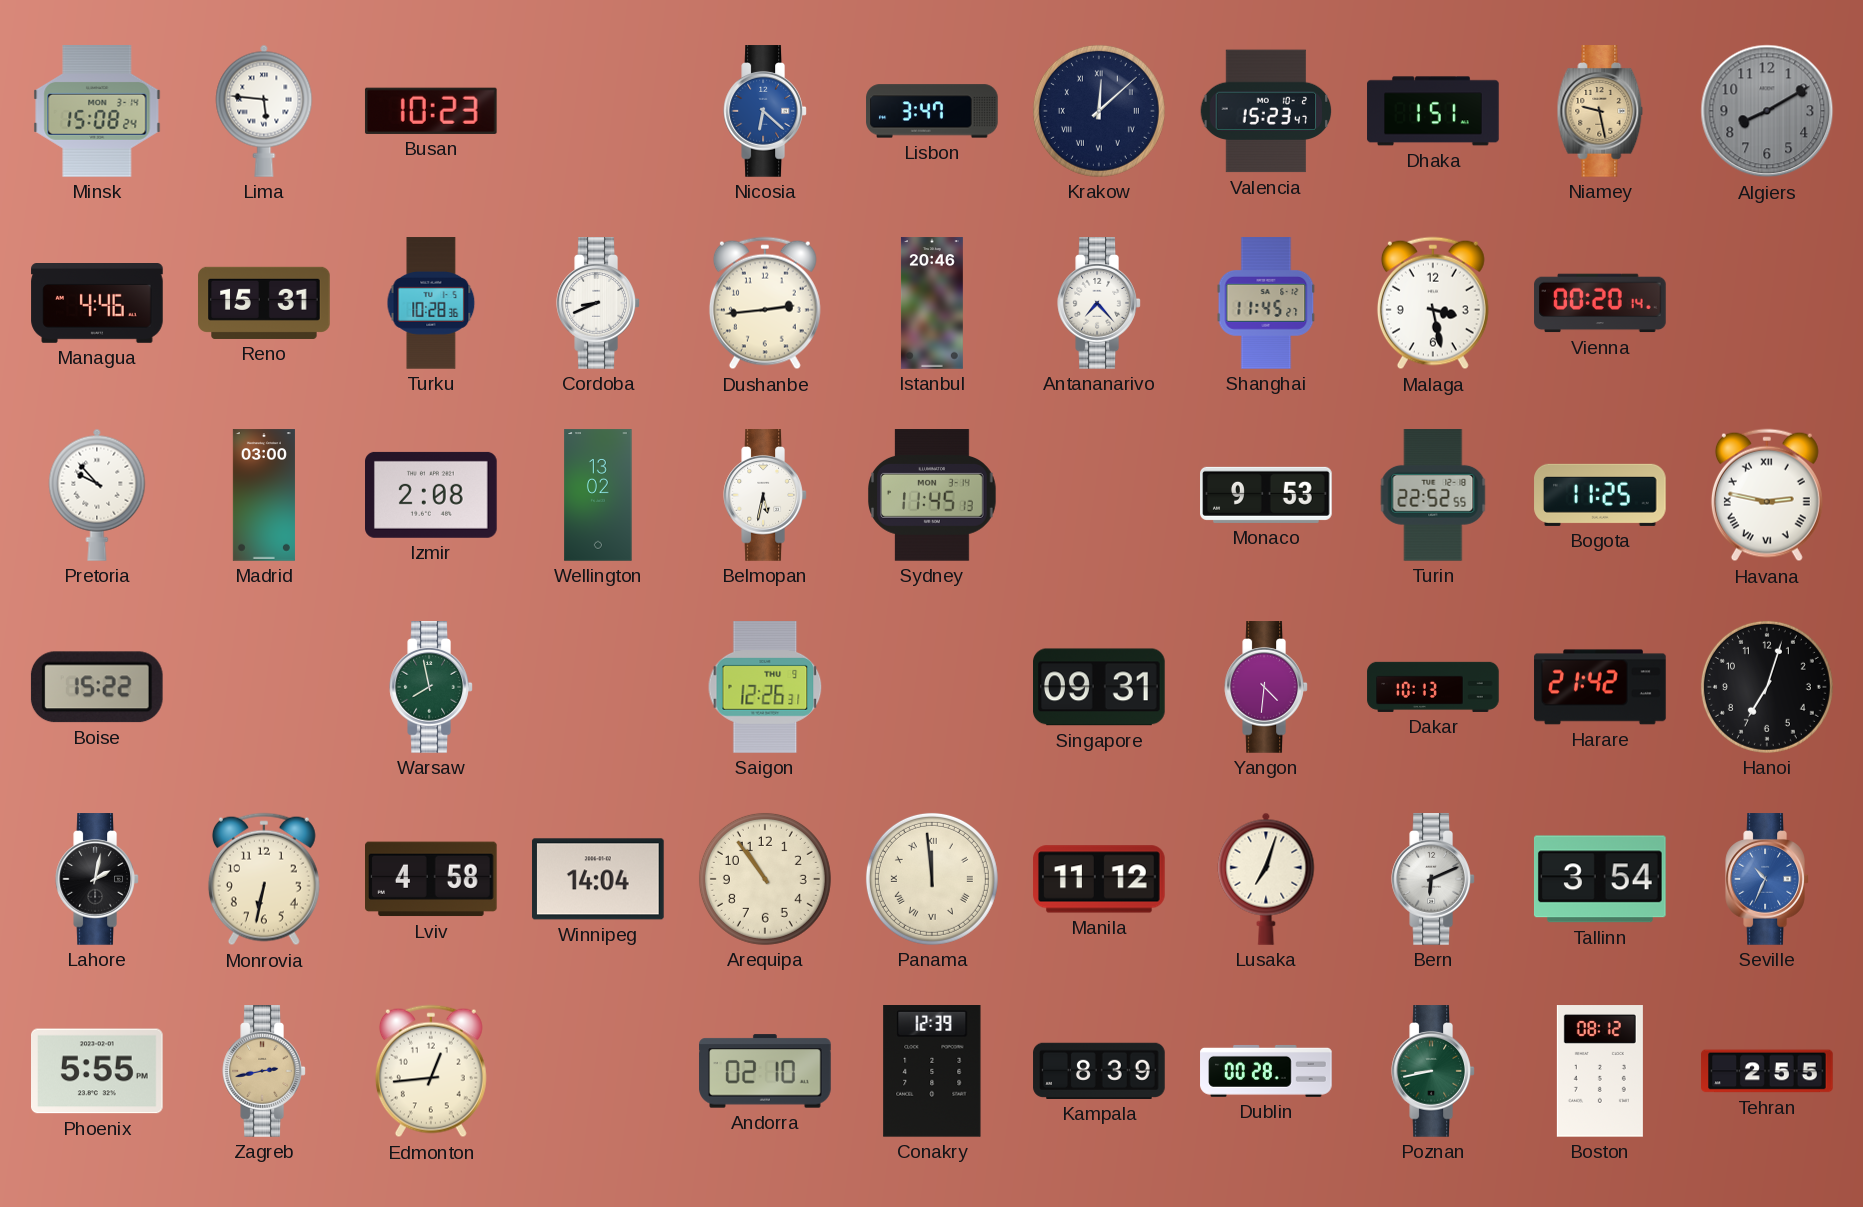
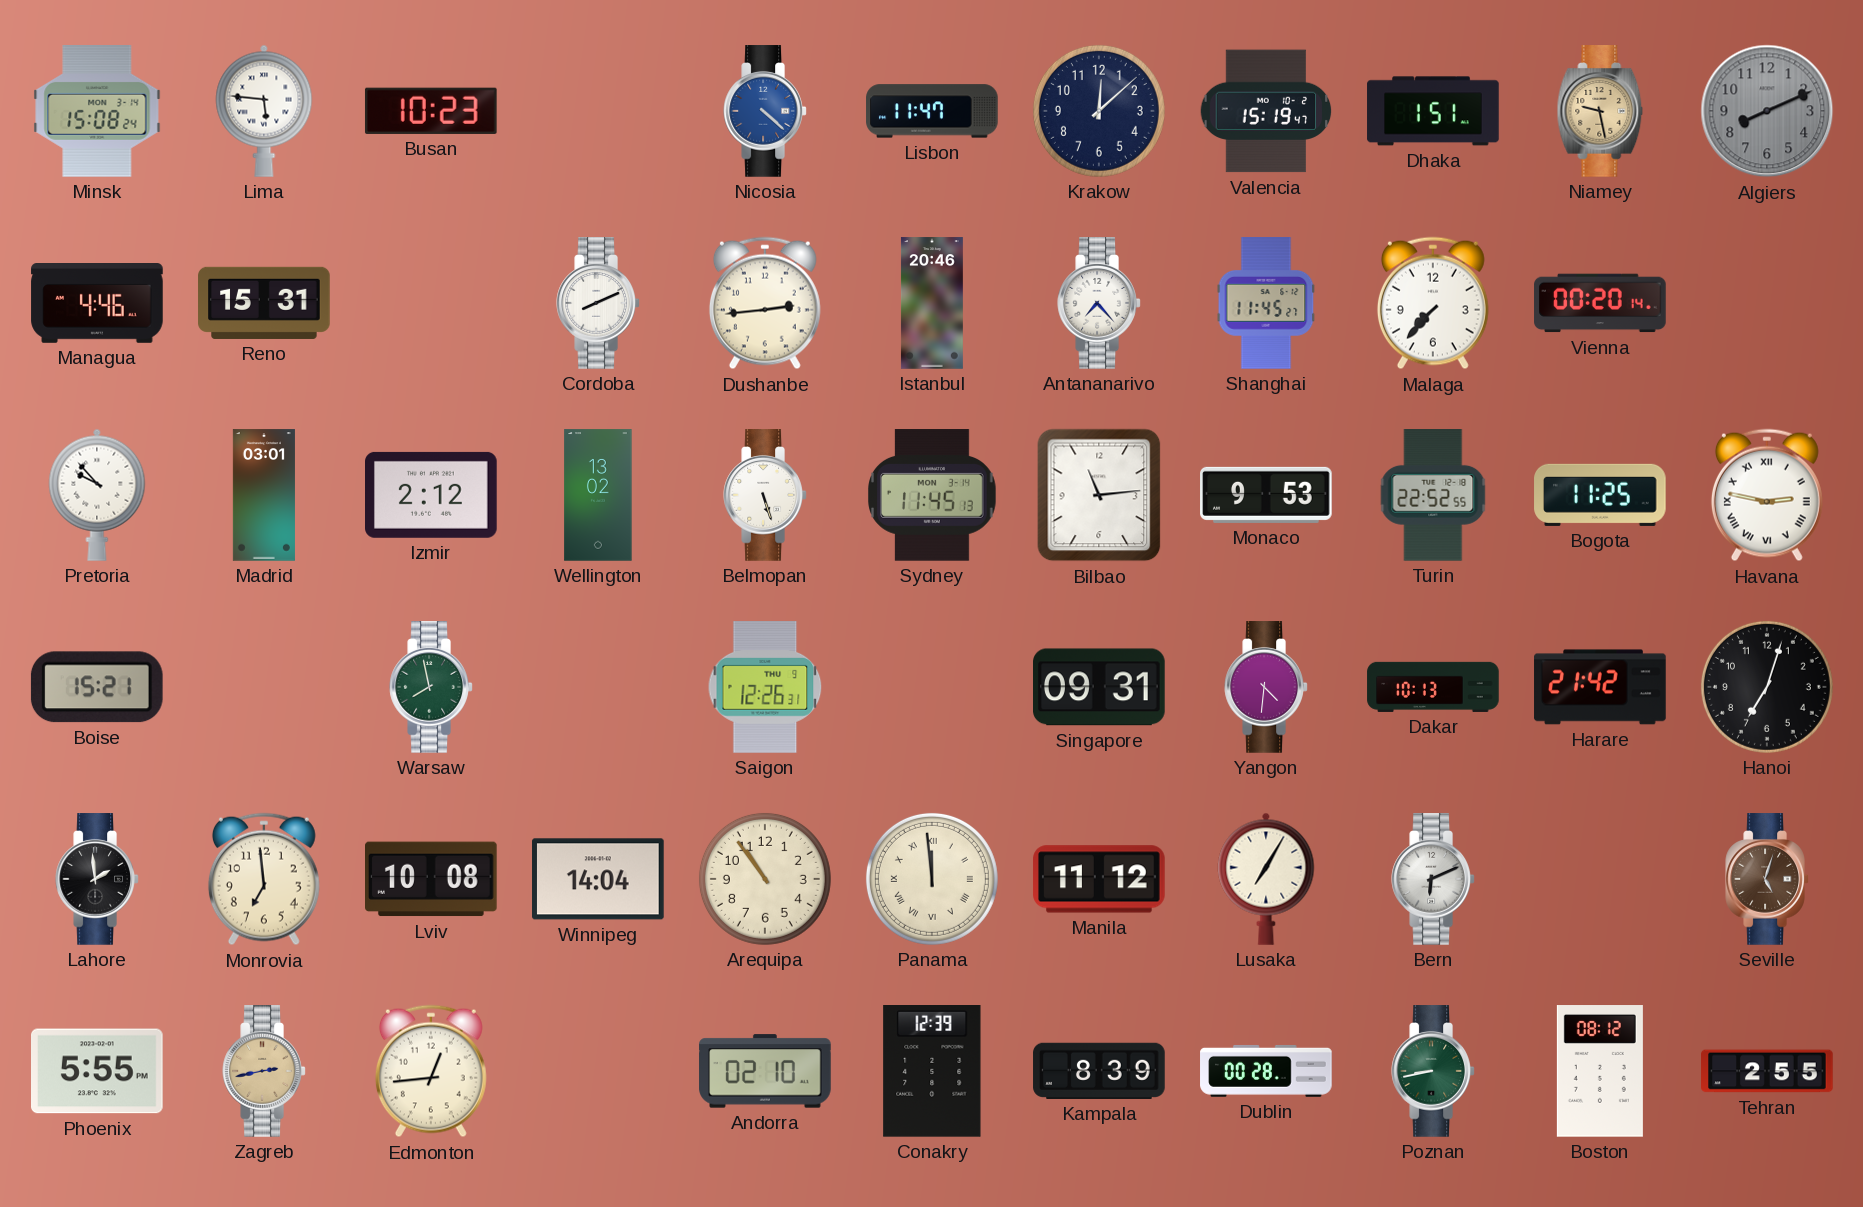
Nicosia: 6:22 -> 4:22 (765, 111)
Lisbon: 3:47 -> 11:47 (932, 111)
Krakow numerals: Roman -> Arabic (1099, 111)
Valencia: 15:23 -> 15:19 (1266, 111)
Algiers: 8:10 -> 8:11 (1767, 111)
Turku: 10:28 -> none (431, 303)
Cordoba: 8:41 -> 8:11 (598, 303)
Malaga: 3:28 -> 7:37 (1433, 303)
Madrid: 03:00 -> 03:01 (264, 495)
Izmir: 2:08 -> 2:12 (432, 495)
Belmopan: 5:32 -> 5:27 (765, 495)
Bilbao: none -> 11:14 (1099, 495)
Boise: 15:22 -> 15:21 (97, 687)
Lahore: 2:02 -> 1:59 (97, 879)
Monrovia: 6:32 -> 6:59 (264, 879)
Lviv: 4:58 -> 10:08 (432, 879)
Lusaka: 7:03 -> 7:05 (1266, 879)
Tallinn: 3:54 -> none (1600, 879)
Seville: 10:34 -> 5:03 (1767, 879)
Seville dial: blue -> brown (1767, 879)
